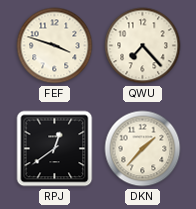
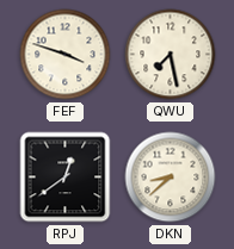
QWU: 7:23 -> 7:28 (171, 55)
DKN: 1:37 -> 8:38 (171, 178)
